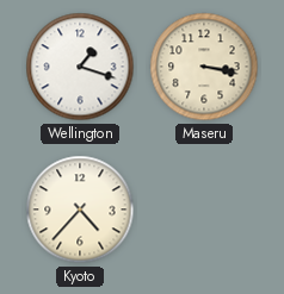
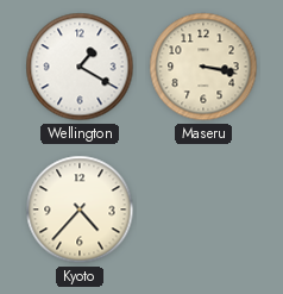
Wellington: 1:18 -> 1:20 (80, 67)
